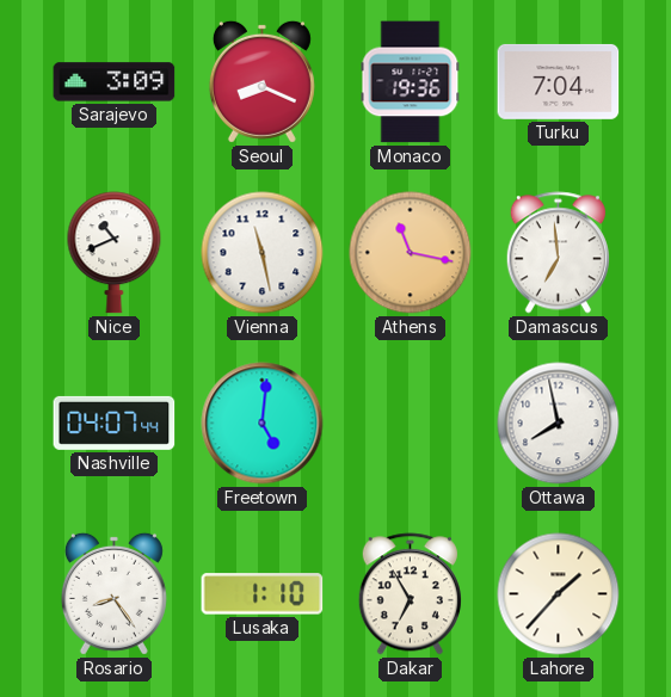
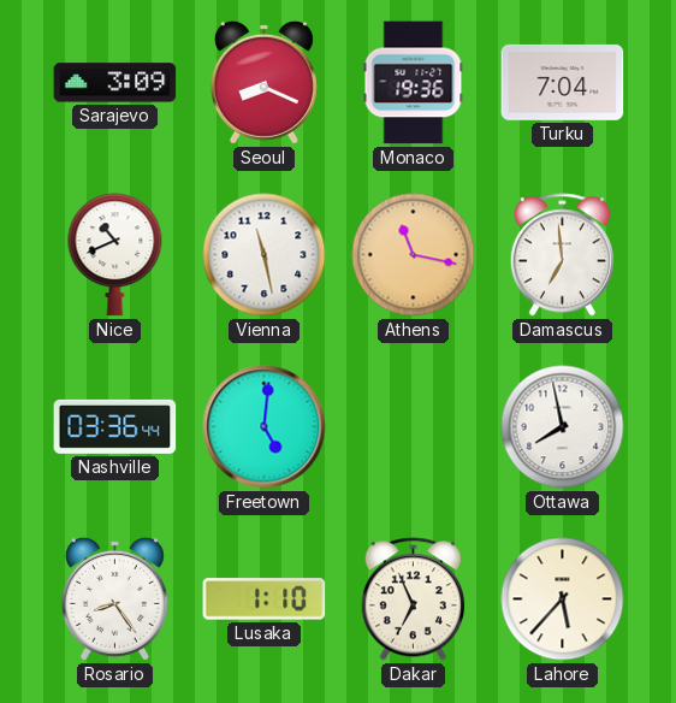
Nashville: 04:07 -> 03:36 (115, 426)
Dakar: 6:55 -> 6:56 (413, 599)
Lahore: 1:37 -> 5:37 (563, 599)
